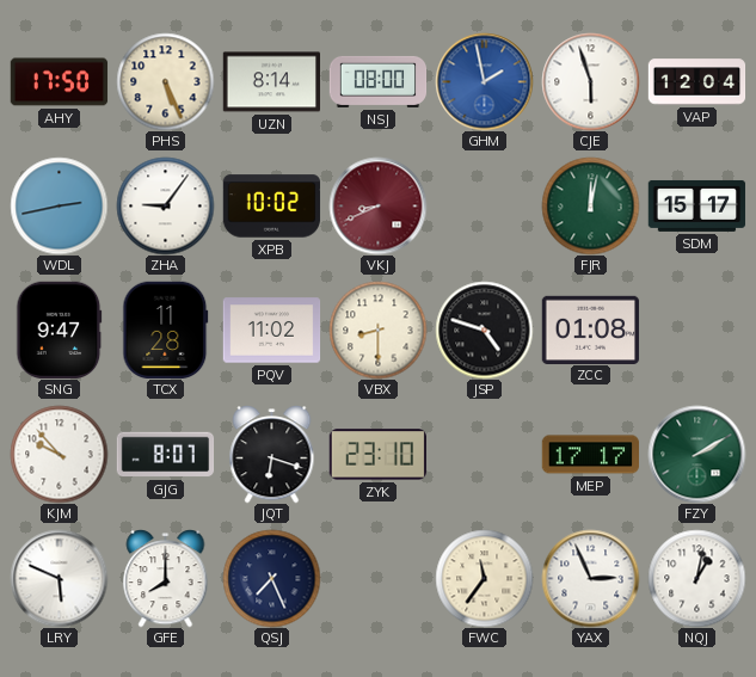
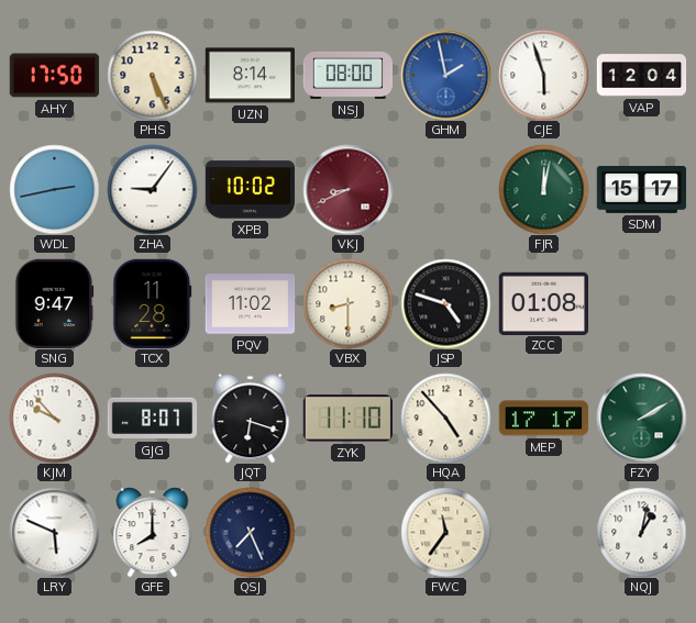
ZYK: 23:10 -> 11:10 (347, 419)
HQA: none -> 4:53 (445, 418)
YAX: 2:56 -> none (590, 578)
